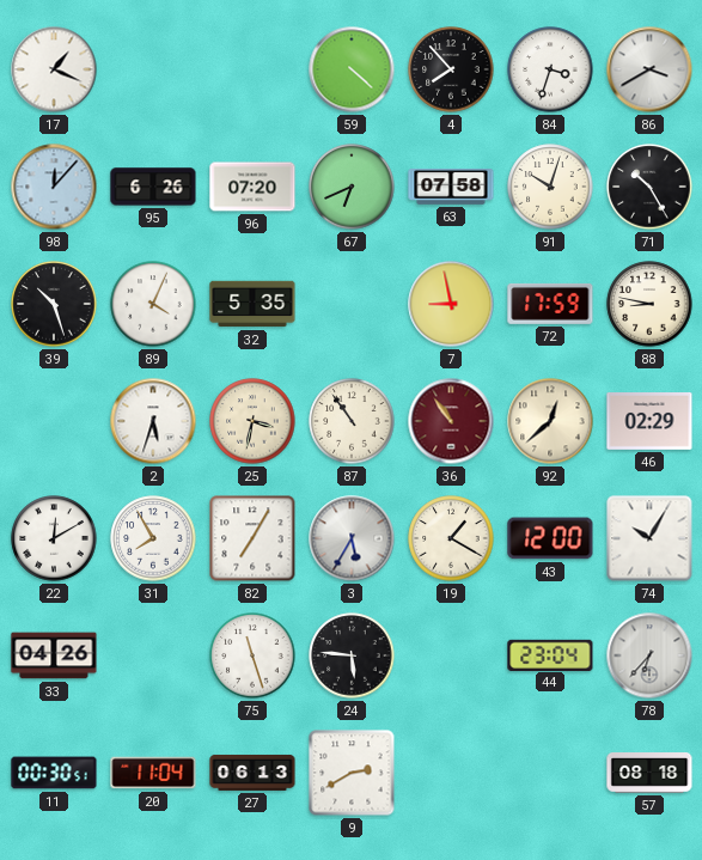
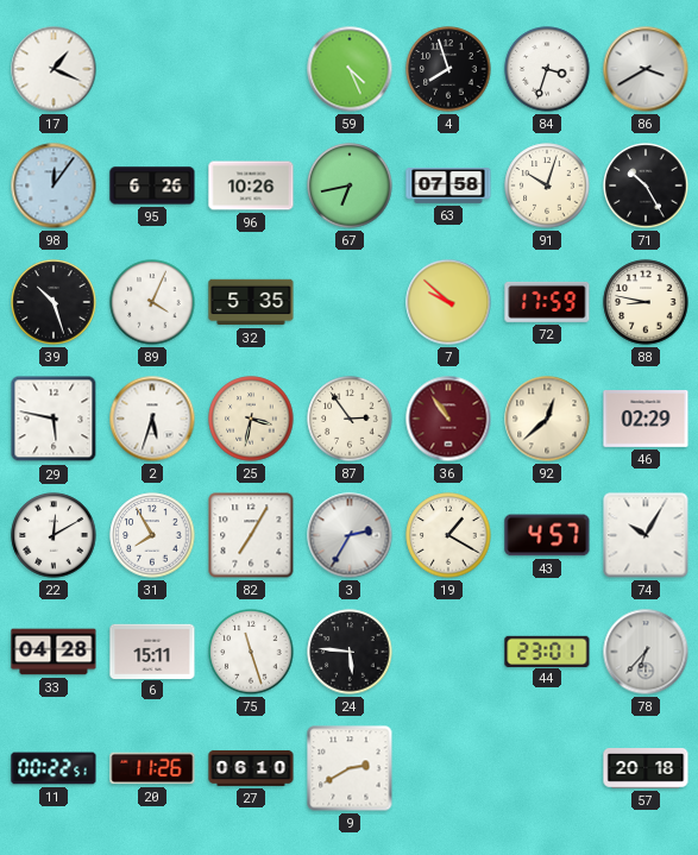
59: 4:22 -> 4:26 (350, 69)
4: 7:53 -> 7:57 (448, 69)
98: 12:07 -> 12:06 (54, 186)
96: 07:20 -> 10:26 (251, 186)
67: 6:41 -> 6:43 (350, 186)
7: 8:58 -> 9:52 (448, 302)
29: none -> 5:47 (54, 419)
87: 10:54 -> 2:54 (350, 419)
3: 5:35 -> 2:35 (350, 535)
43: 12:00 -> 4:57 (547, 535)
33: 04:26 -> 04:28 (54, 652)
6: none -> 15:11 (152, 650)
44: 23:04 -> 23:01 (547, 650)
11: 00:30 -> 00:22 (54, 768)
20: 11:04 -> 11:26 (152, 768)
27: 06:13 -> 06:10 (251, 768)
57: 08:18 -> 20:18 (646, 769)
